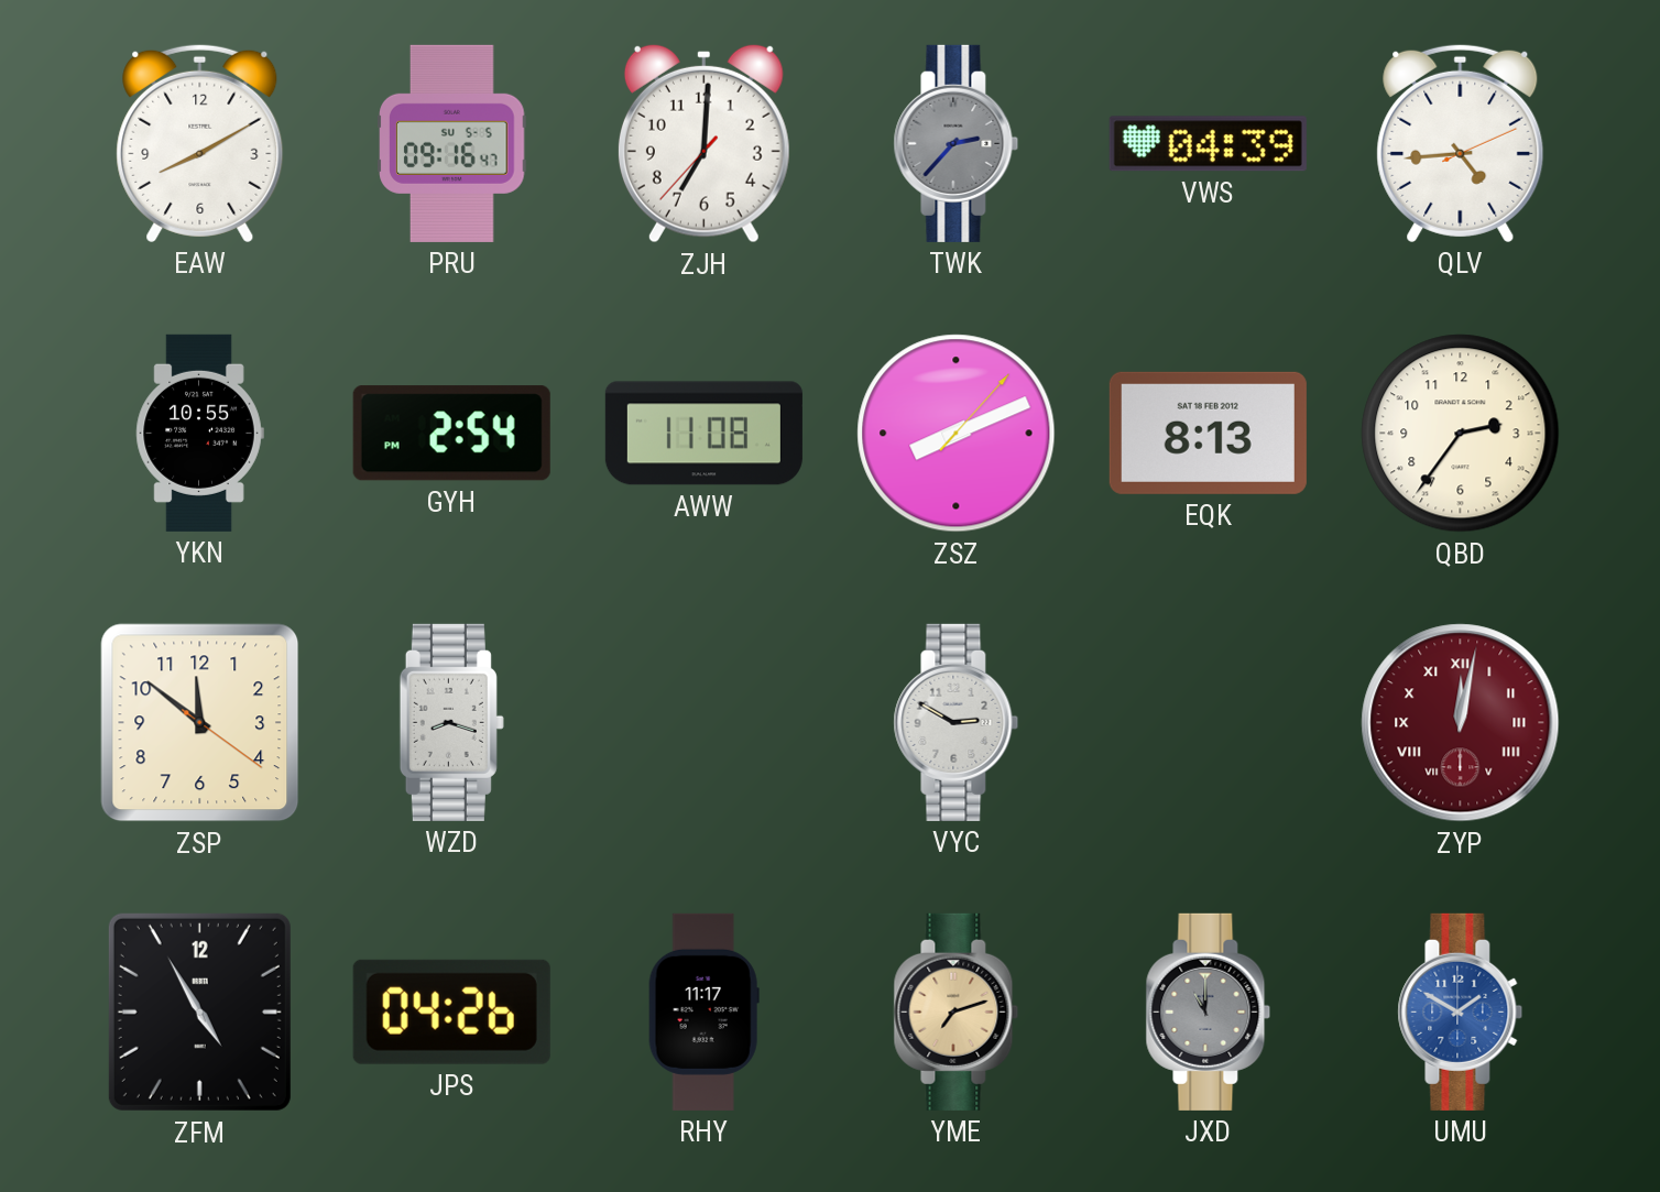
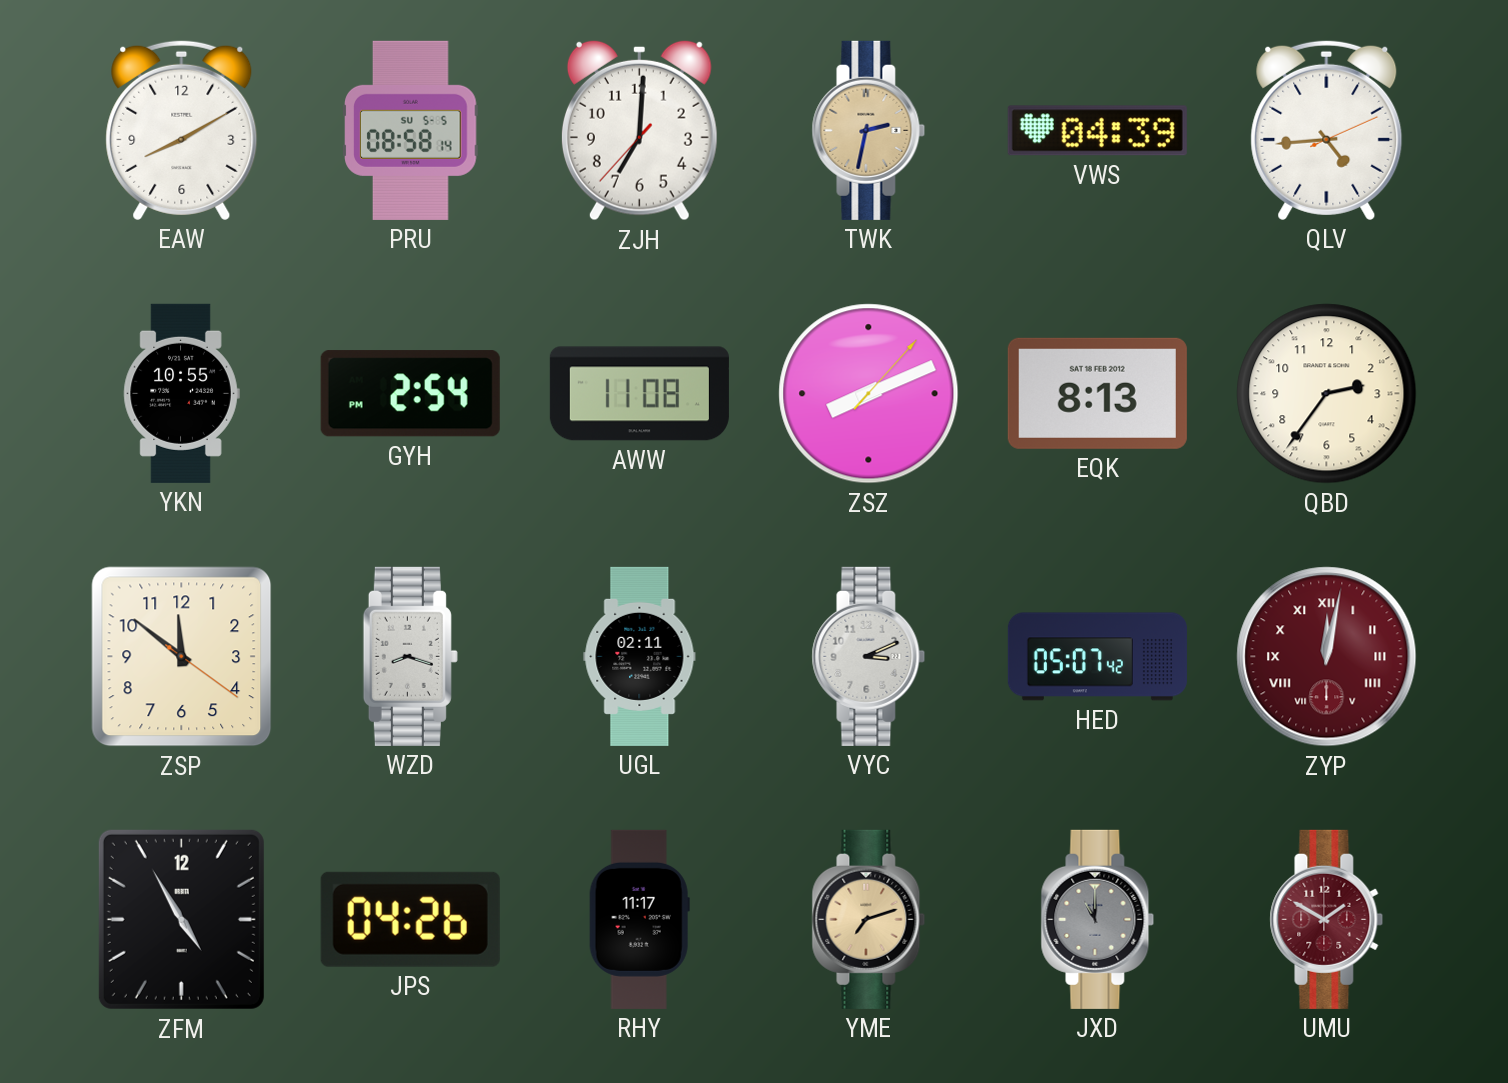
PRU: 09:16 -> 08:58 (411, 130)
TWK: 2:37 -> 2:32 (869, 130)
TWK dial: grey -> champagne (869, 130)
UGL: none -> 02:11 (640, 656)
VYC: 2:50 -> 3:11 (869, 656)
HED: none -> 05:07 (1097, 657)
UMU dial: blue -> burgundy (1327, 919)
